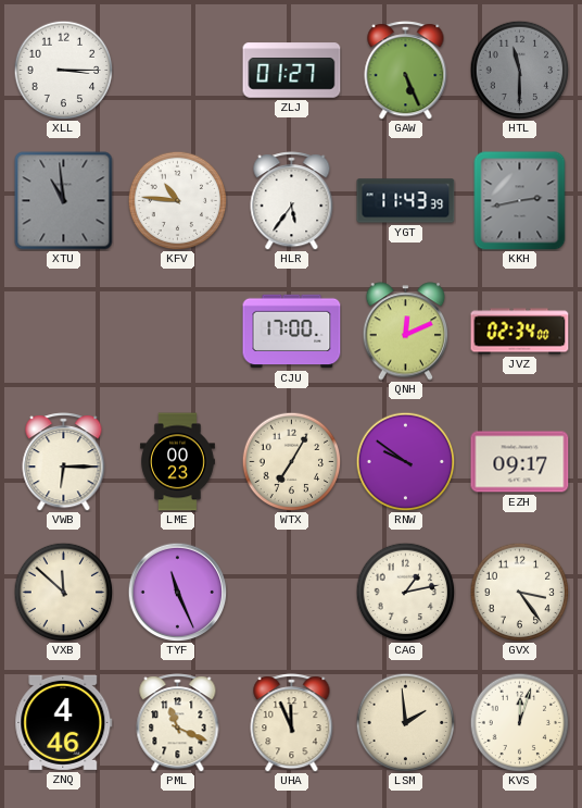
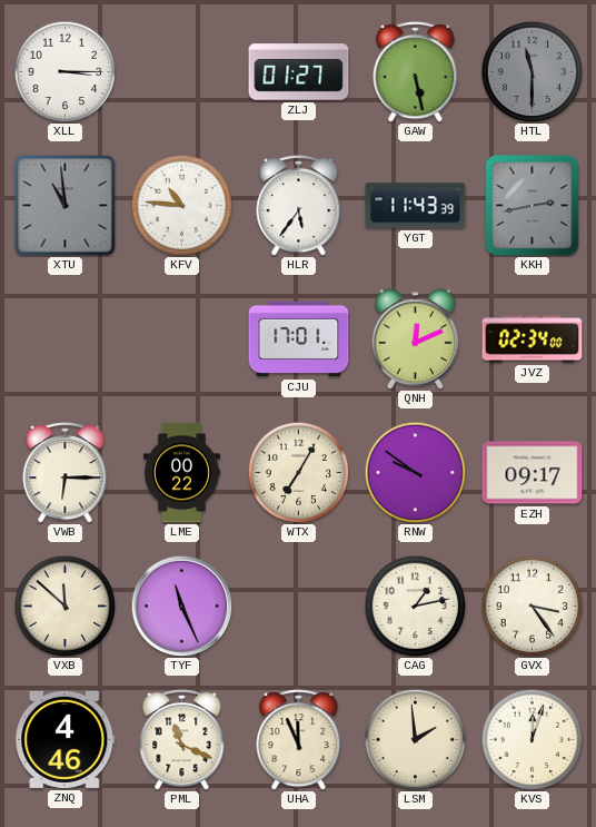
GAW: 5:26 -> 5:28 (416, 72)
CJU: 17:00 -> 17:01 (299, 339)
LME: 00:23 -> 00:22 (182, 473)
